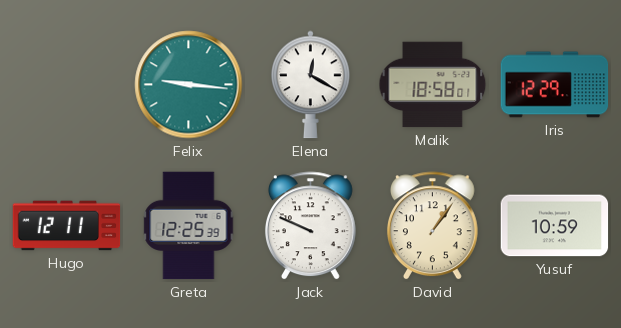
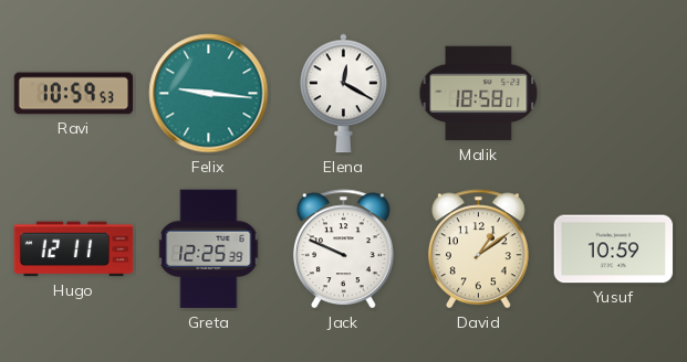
Ravi: none -> 10:59 (74, 94)
Iris: 12:29 -> none (555, 85)
David: 1:06 -> 1:09 (478, 249)
